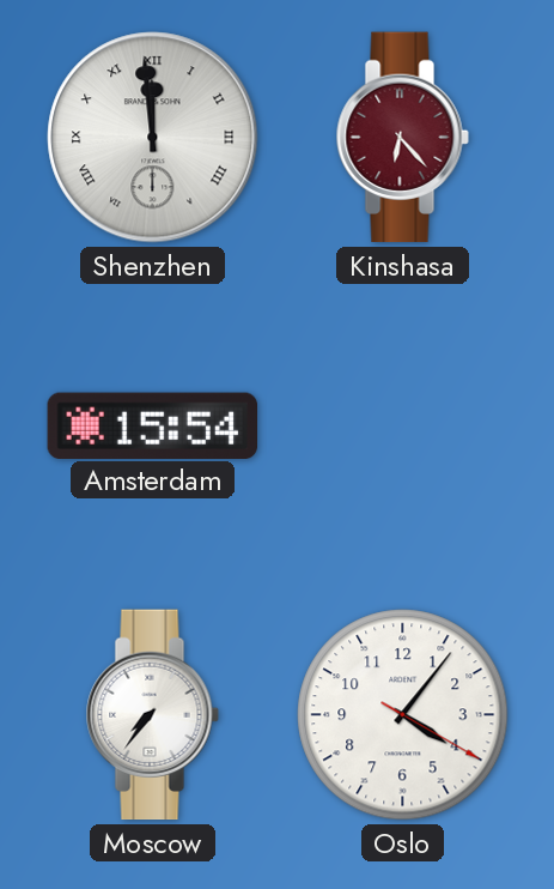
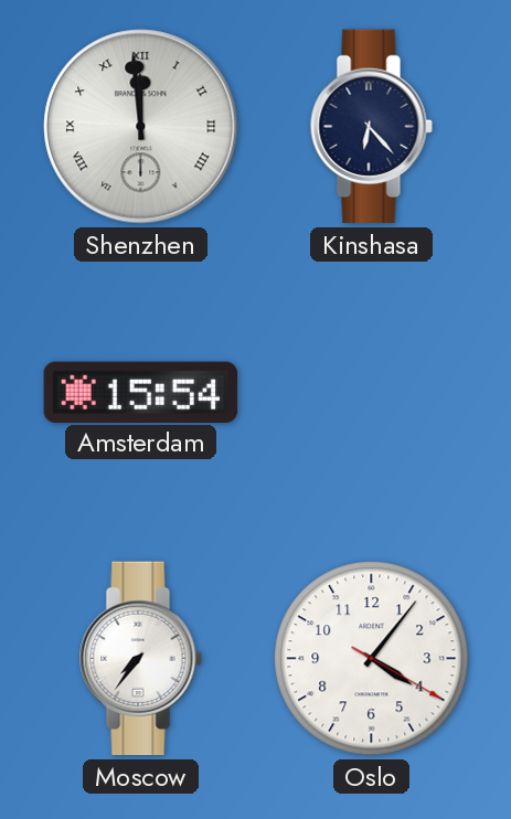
Kinshasa dial: burgundy -> navy (371, 127)
